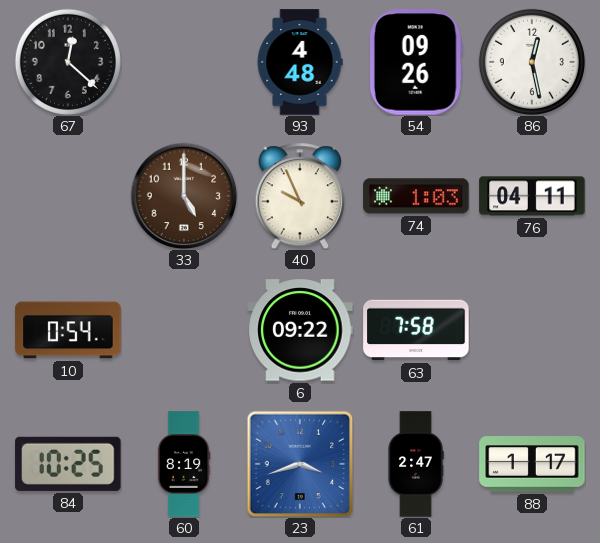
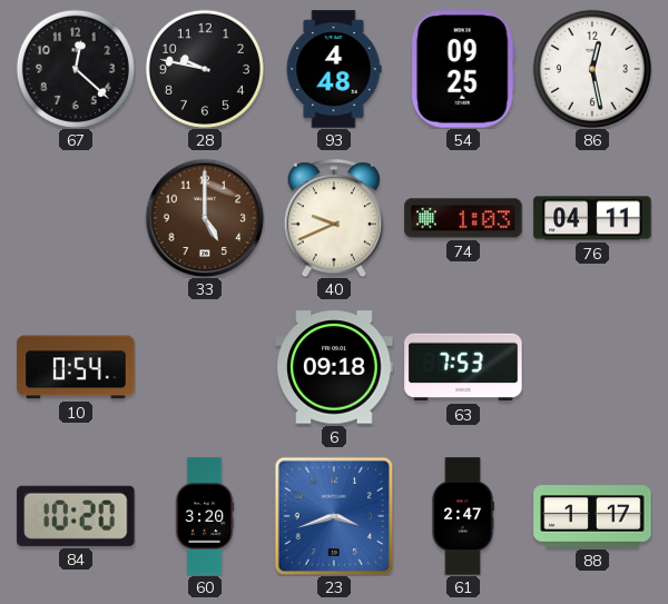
28: none -> 9:47 (205, 69)
54: 09:26 -> 09:25 (463, 69)
40: 9:56 -> 9:41 (334, 218)
6: 09:22 -> 09:18 (334, 367)
63: 7:58 -> 7:53 (463, 367)
84: 10:25 -> 10:20 (76, 516)
60: 8:19 -> 3:20 (205, 516)
